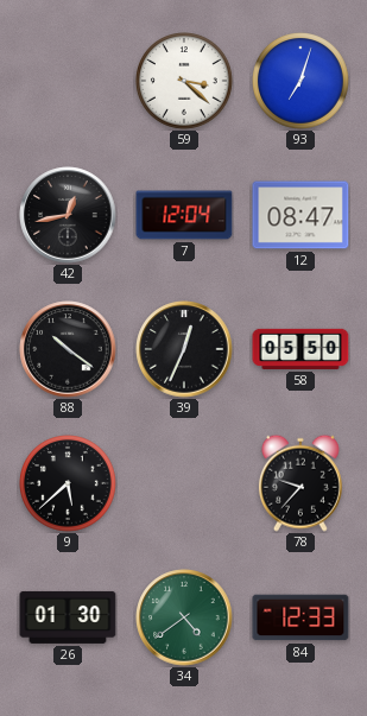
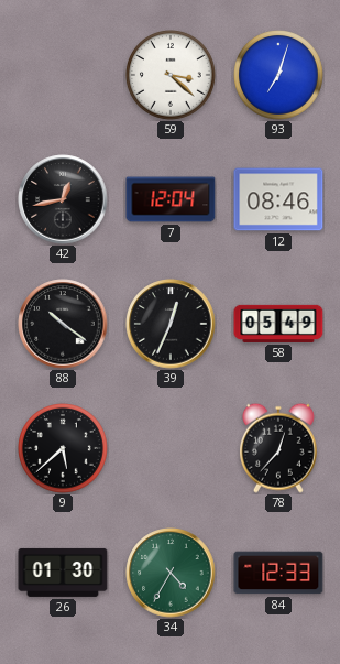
12: 08:47 -> 08:46 (278, 199)
58: 05:50 -> 05:49 (278, 324)
78: 9:37 -> 12:37 (278, 448)
34: 4:39 -> 4:35 (171, 573)
